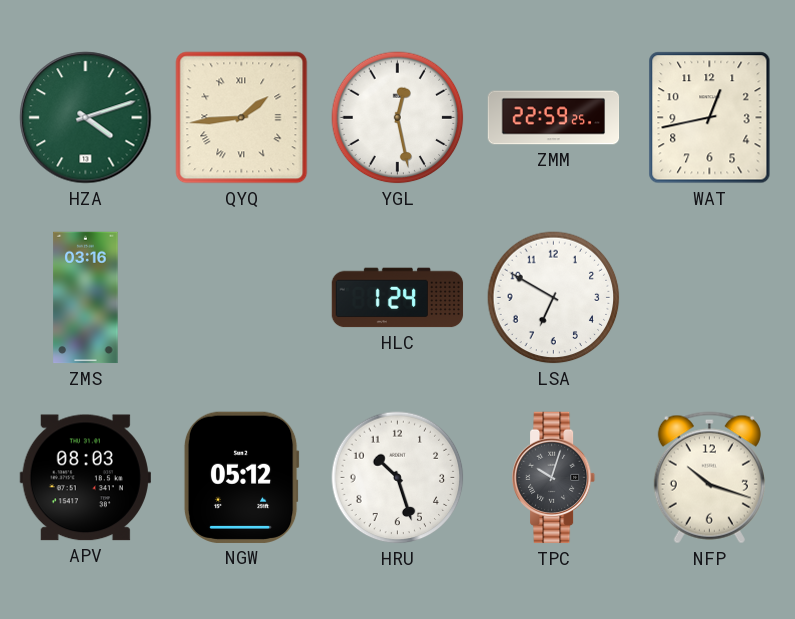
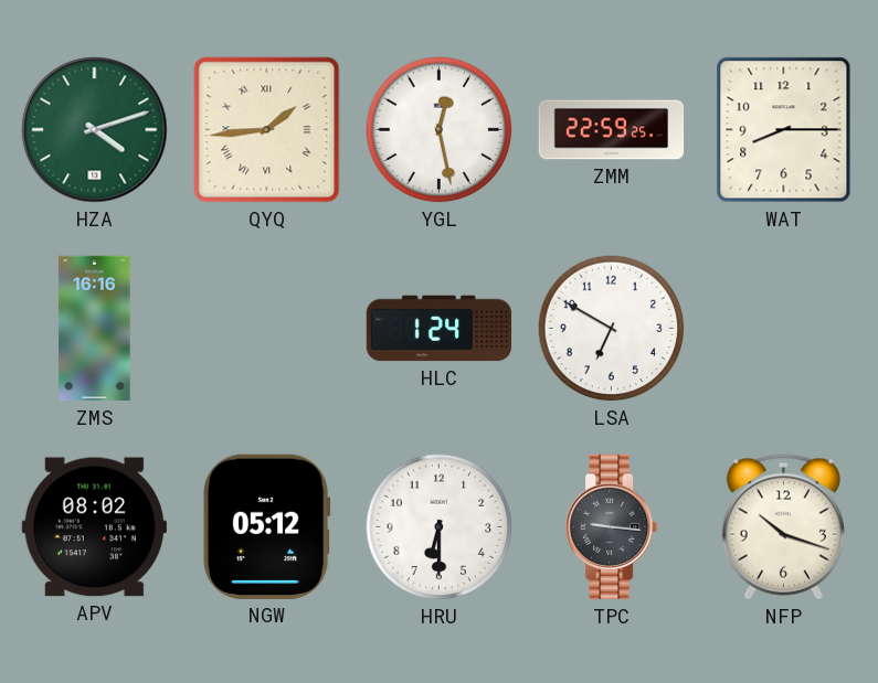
WAT: 12:43 -> 8:15 (784, 130)
ZMS: 03:16 -> 16:16 (95, 329)
APV: 08:03 -> 08:02 (94, 527)
HRU: 10:27 -> 6:30 (440, 527)
TPC: 10:03 -> 9:16 (613, 527)
